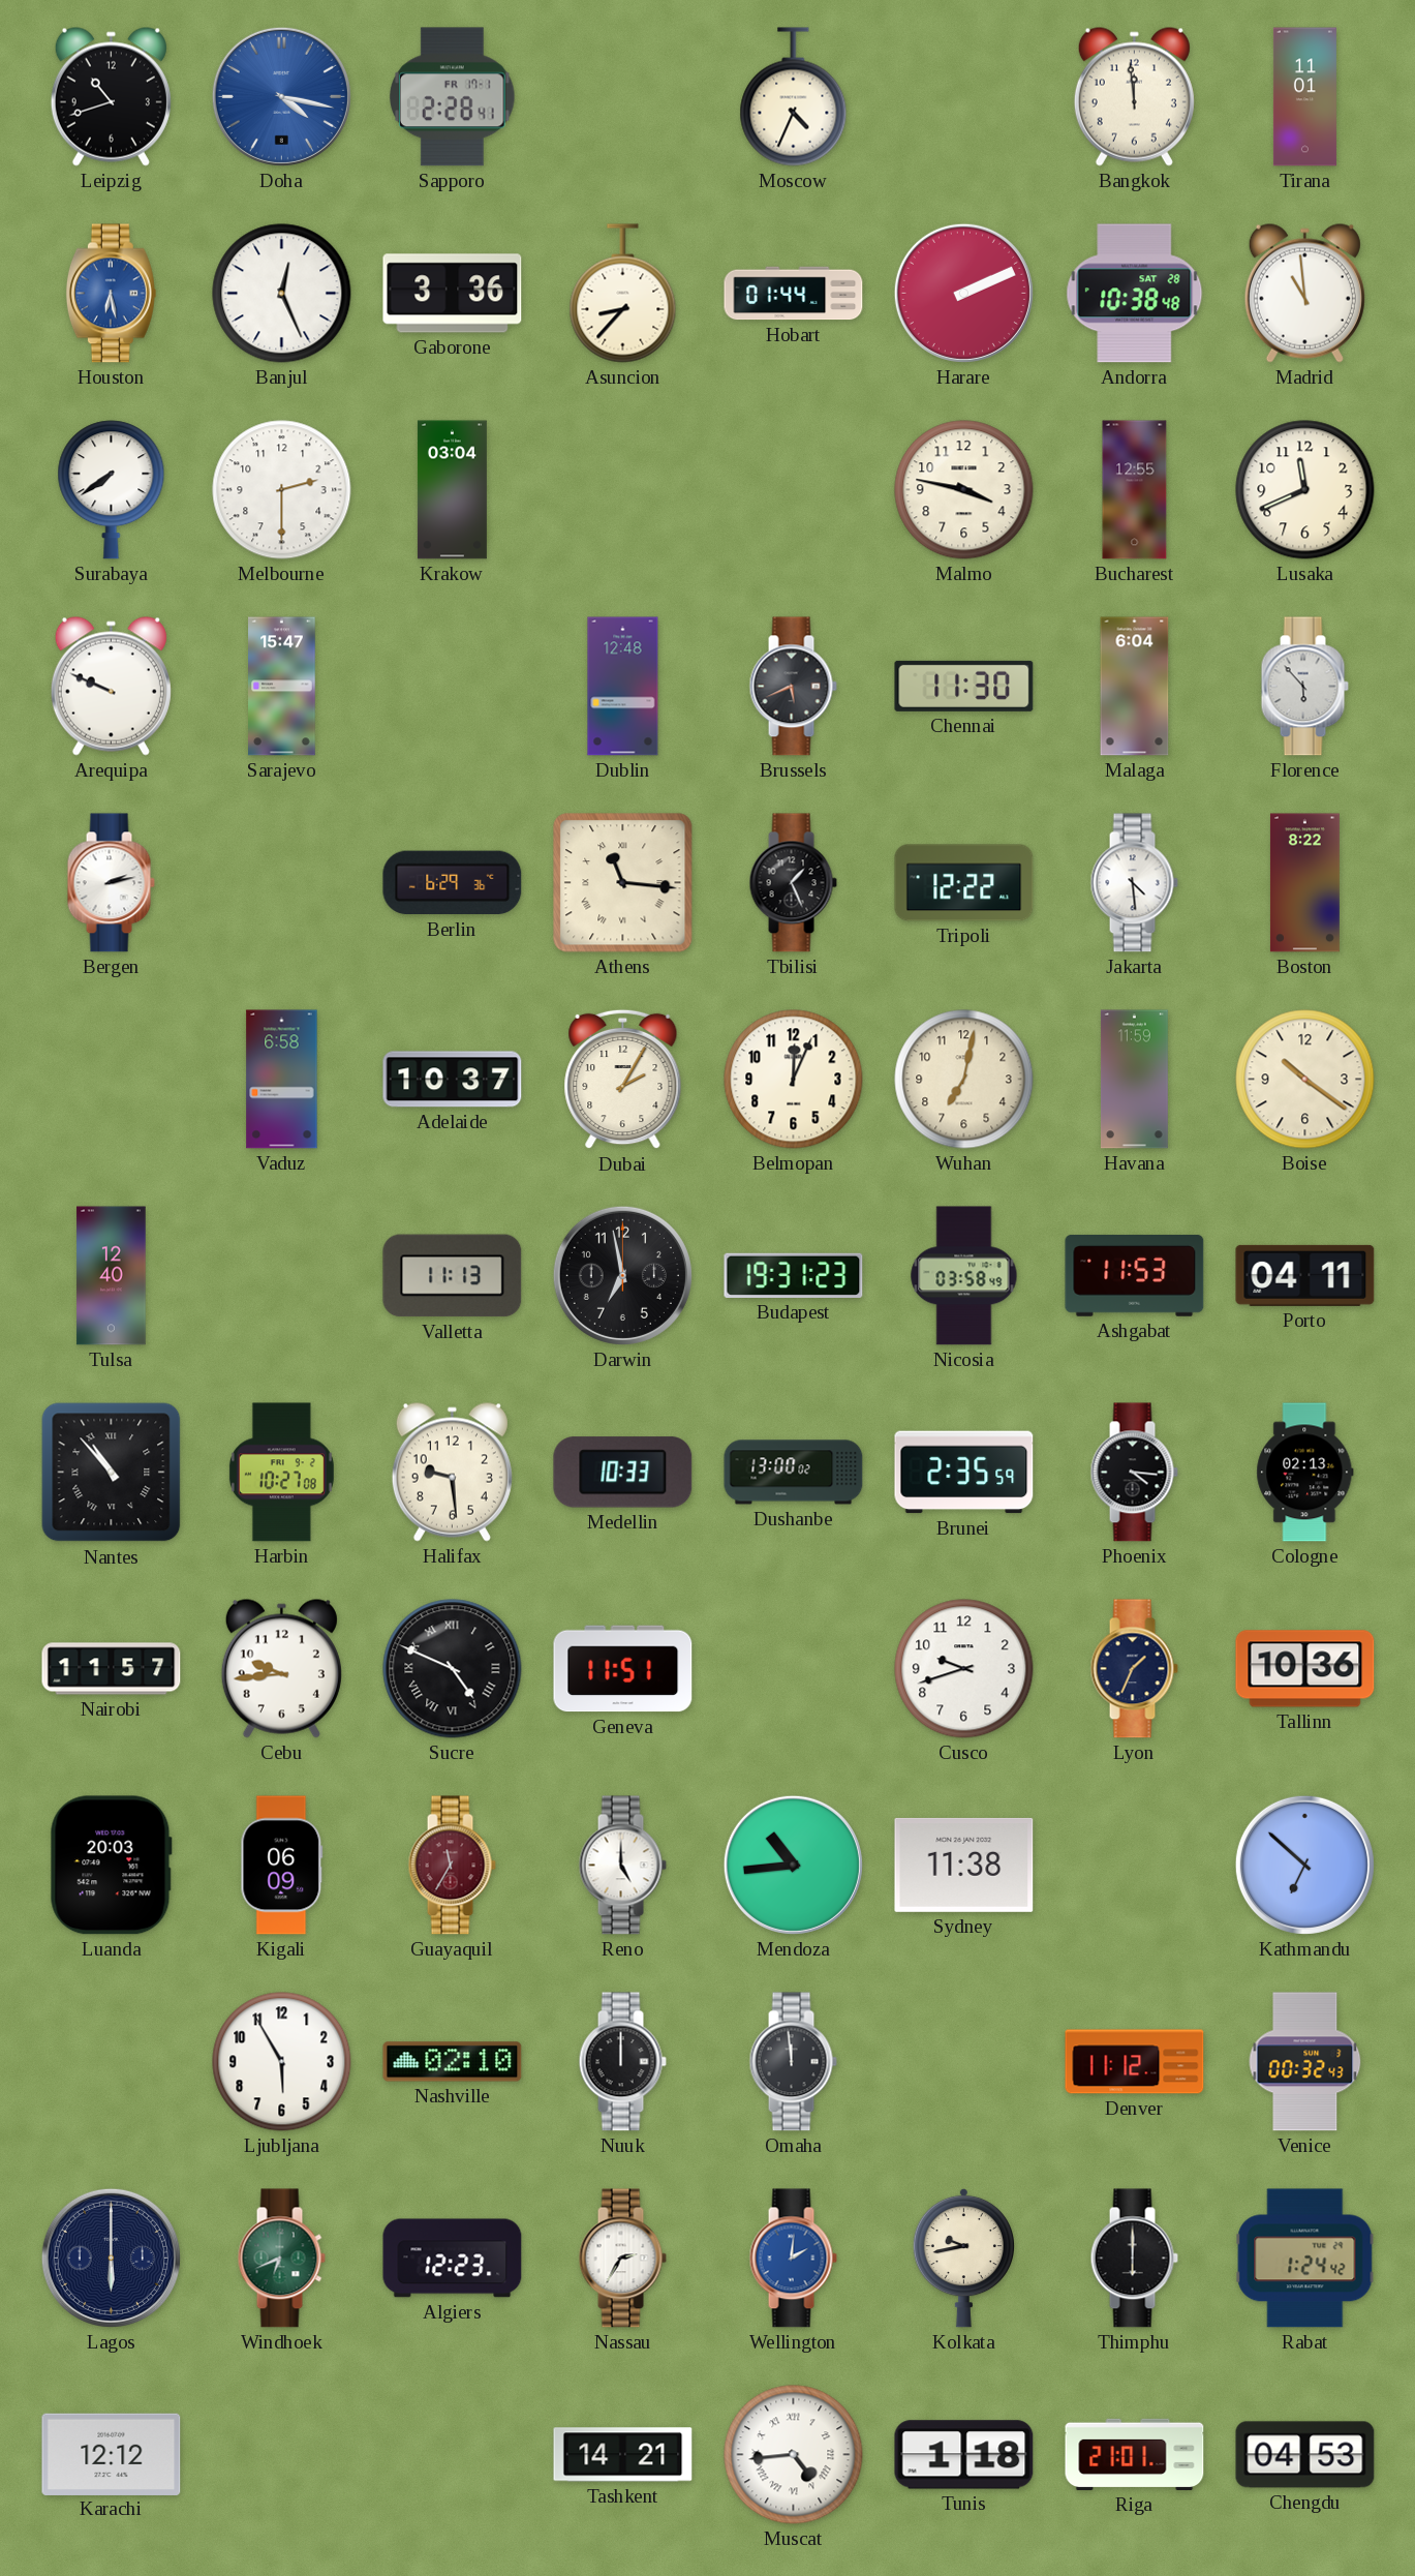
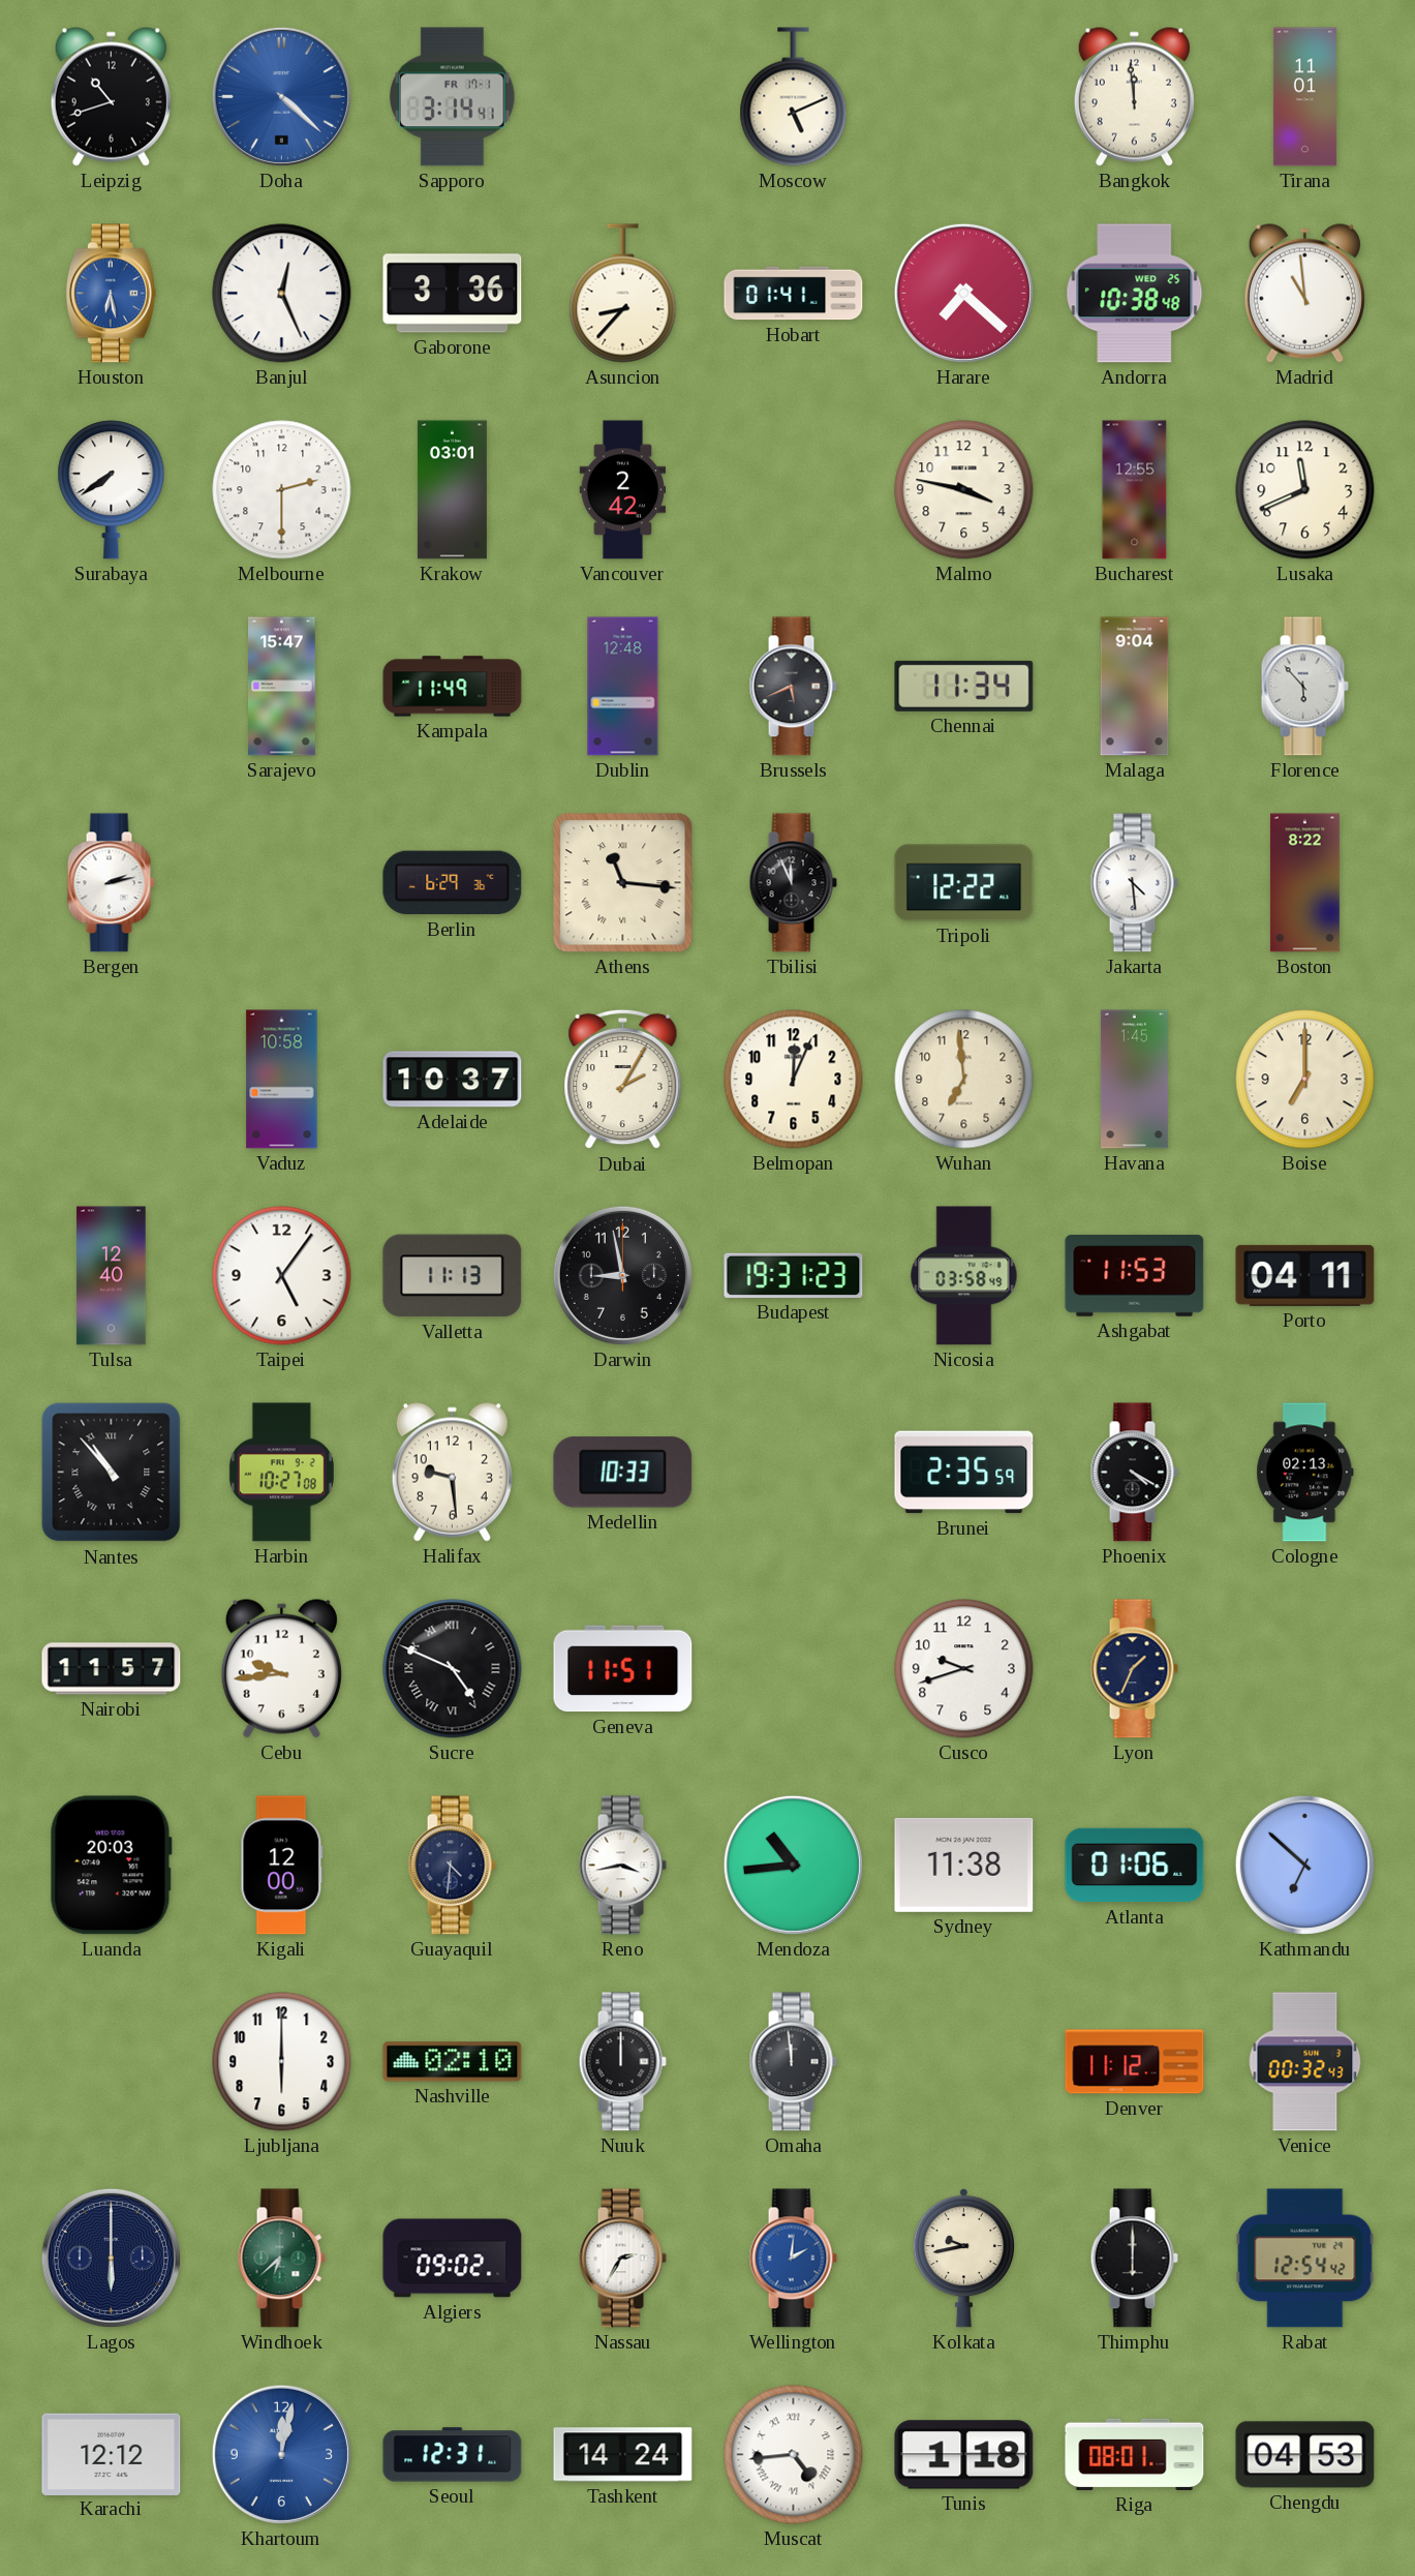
Doha: 4:17 -> 4:22 (281, 96)
Sapporo: 2:28 -> 3:14 (453, 97)
Moscow: 4:34 -> 5:11 (794, 97)
Hobart: 01:44 -> 01:41 (794, 294)
Harare: 2:11 -> 7:22 (963, 293)
Andorra date: SAT 28 -> WED 25 (1135, 294)
Krakow: 03:04 -> 03:01 (452, 490)
Vancouver: none -> 2:42 (623, 490)
Arequipa: 9:49 -> none (111, 686)
Kampala: none -> 11:49 (453, 687)
Chennai: 11:30 -> 11:34 (964, 686)
Malaga: 6:04 -> 9:04 (1135, 687)
Tbilisi: 1:26 -> 11:56 (793, 883)
Vaduz: 6:58 -> 10:58 (282, 1080)
Wuhan: 7:02 -> 6:59 (964, 1080)
Havana: 11:59 -> 1:45 (1134, 1080)
Boise: 10:21 -> 7:00 (1305, 1080)
Taipei: none -> 5:06 (282, 1276)
Darwin: 6:58 -> 8:58 (622, 1275)
Dushanbe: 13:00 -> none (794, 1473)
Phoenix: 4:16 -> 4:20 (1134, 1473)
Tallinn: 10:36 -> none (1305, 1669)
Kigali: 06:09 -> 12:00 (282, 1866)
Guayaquil: 11:35 -> 4:31 (452, 1866)
Guayaquil dial: burgundy -> navy (452, 1866)
Reno: 5:00 -> 3:43 (622, 1866)
Atlanta: none -> 01:06 (1135, 1866)
Ljubljana: 5:55 -> 6:00 (282, 2062)
Windhoek: 6:41 -> 6:38 (281, 2259)
Algiers: 12:23 -> 09:02 (453, 2259)
Rabat: 1:24 -> 12:54 (1305, 2259)
Khartoum: none -> 12:02 (281, 2454)
Seoul: none -> 12:31 (453, 2455)
Tashkent: 14:21 -> 14:24 (623, 2455)
Riga: 21:01 -> 08:01 (1135, 2454)
